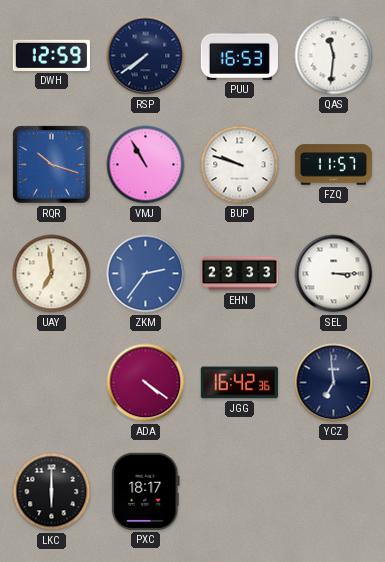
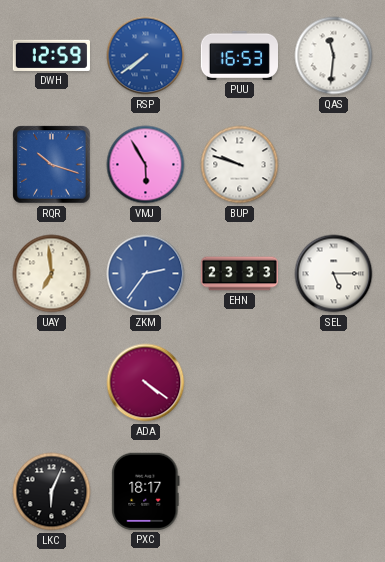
RSP dial: navy -> blue (146, 56)
VMJ: 10:55 -> 5:55 (146, 165)
FZQ: 11:57 -> none (333, 165)
SEL: 3:15 -> 5:15 (334, 274)
JGG: 16:42 -> none (239, 383)
YCZ: 6:59 -> none (334, 383)
LKC: 6:00 -> 6:04 (52, 492)
